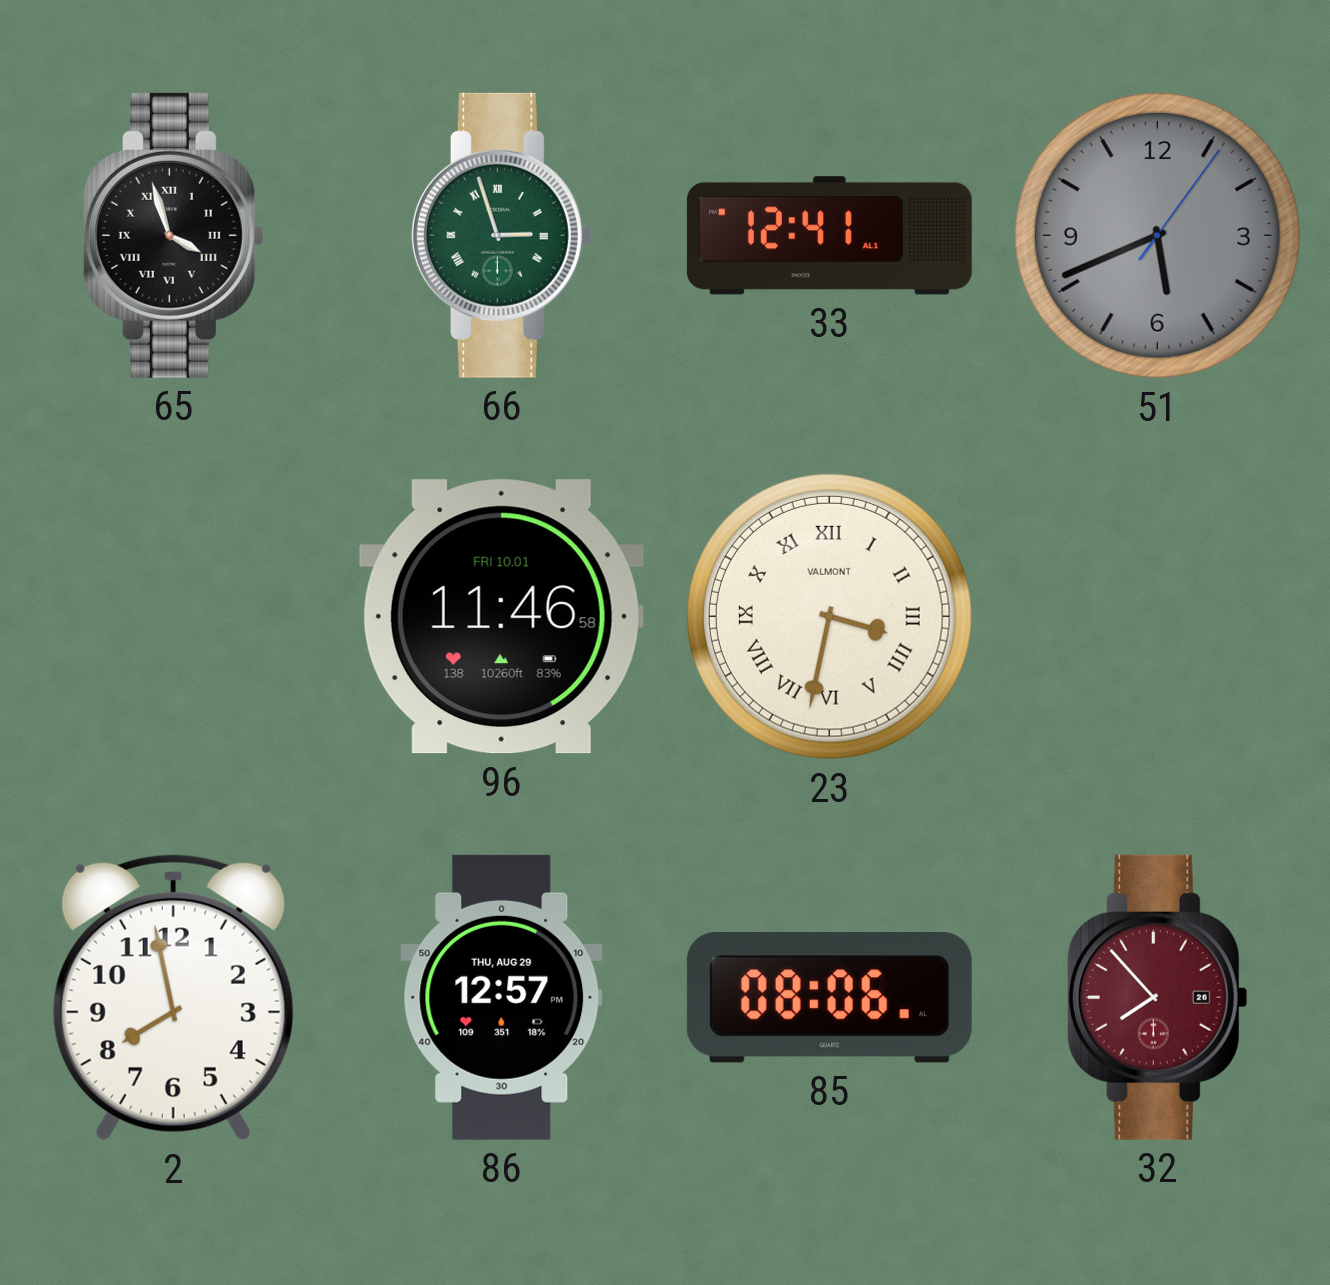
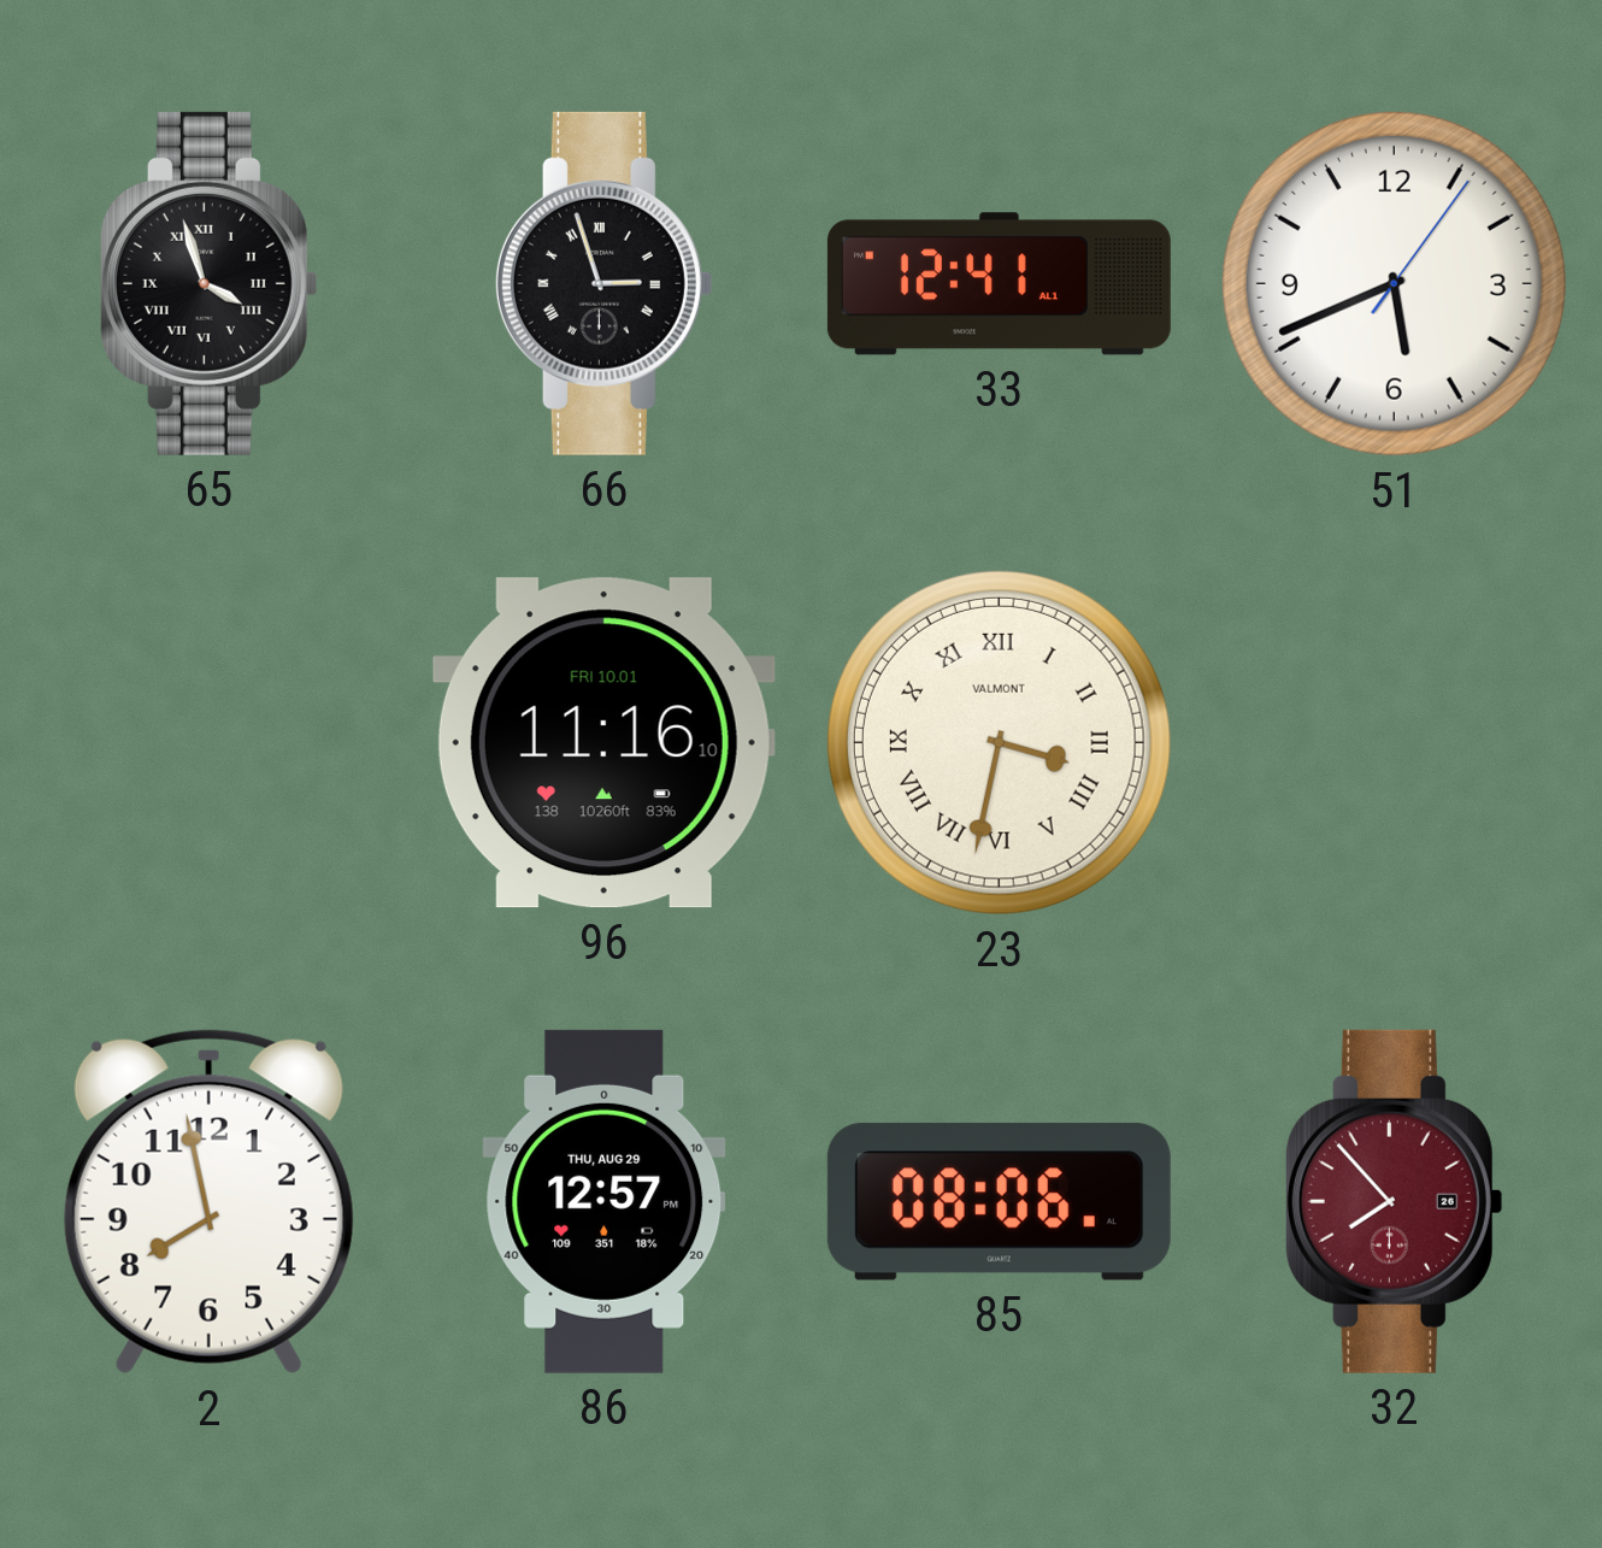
66 dial: green -> black (603, 283)
51 dial: grey -> white (1394, 283)
96: 11:46 -> 11:16 (603, 743)
